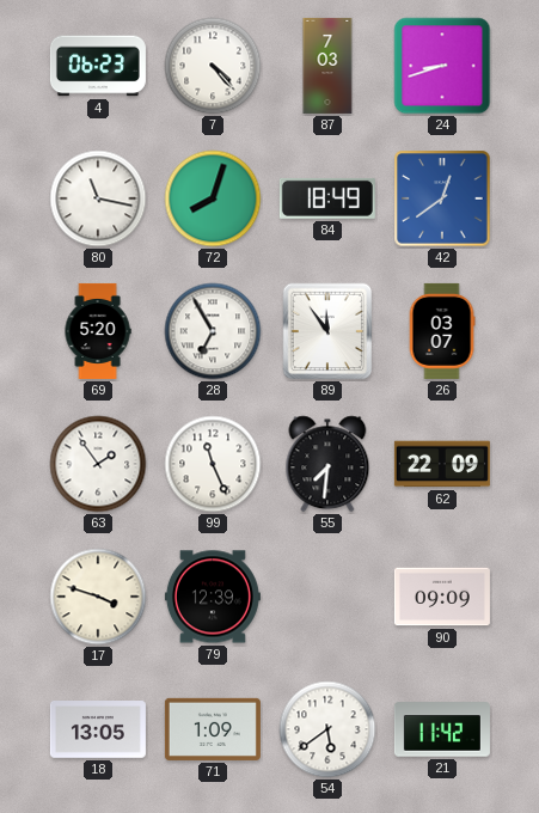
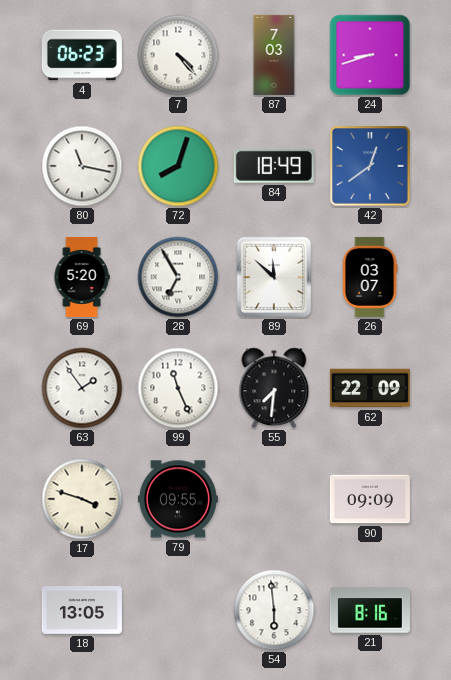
89: 11:54 -> 11:52 (274, 277)
79: 12:39 -> 09:55 (178, 499)
71: 1:09 -> none (213, 729)
54: 5:39 -> 5:59 (274, 610)
21: 11:42 -> 8:16 (370, 610)
